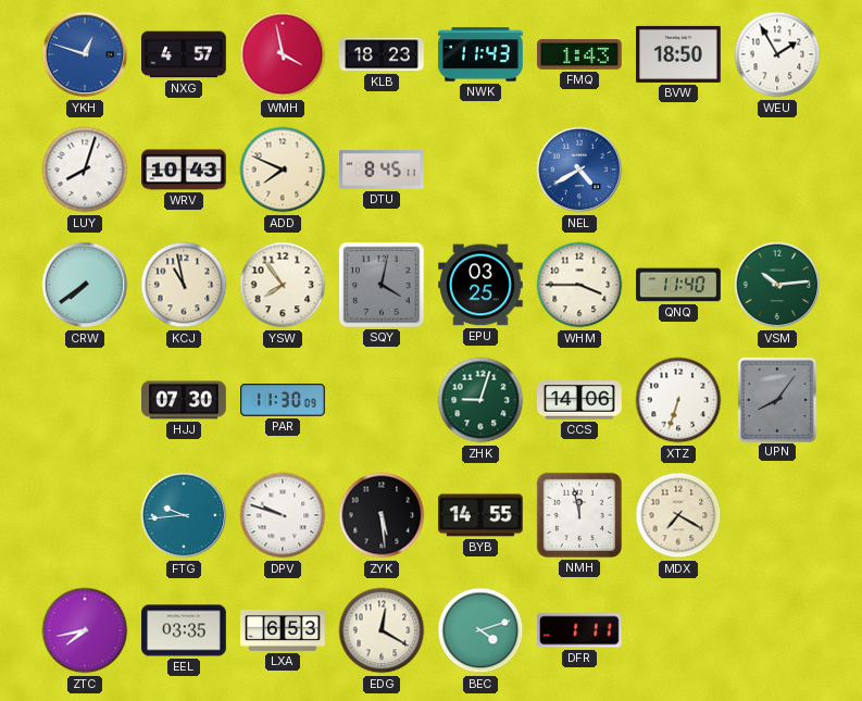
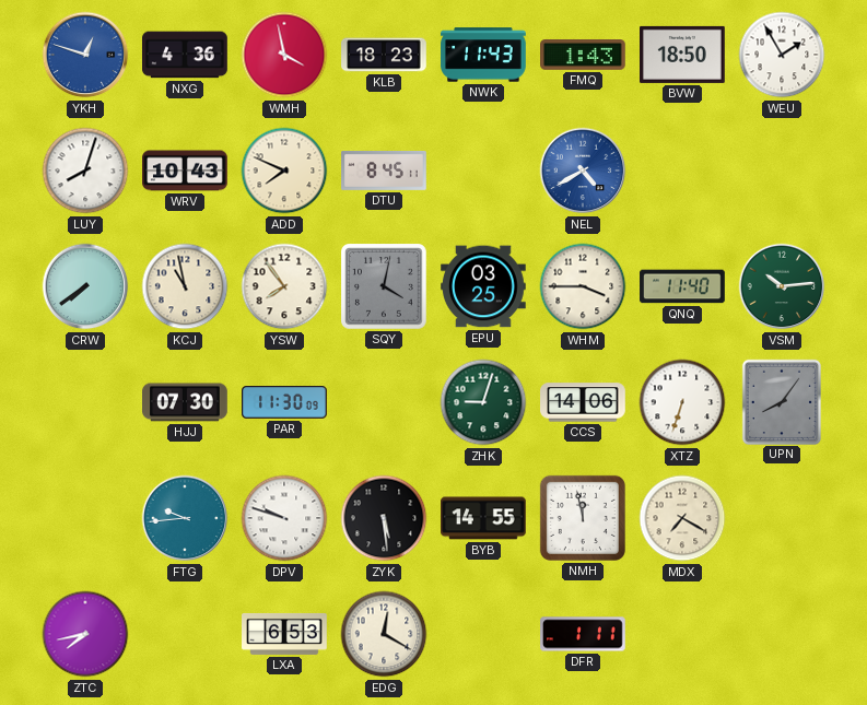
NXG: 4:57 -> 4:36 (186, 55)
EEL: 03:35 -> none (184, 630)
BEC: 4:12 -> none (480, 630)
